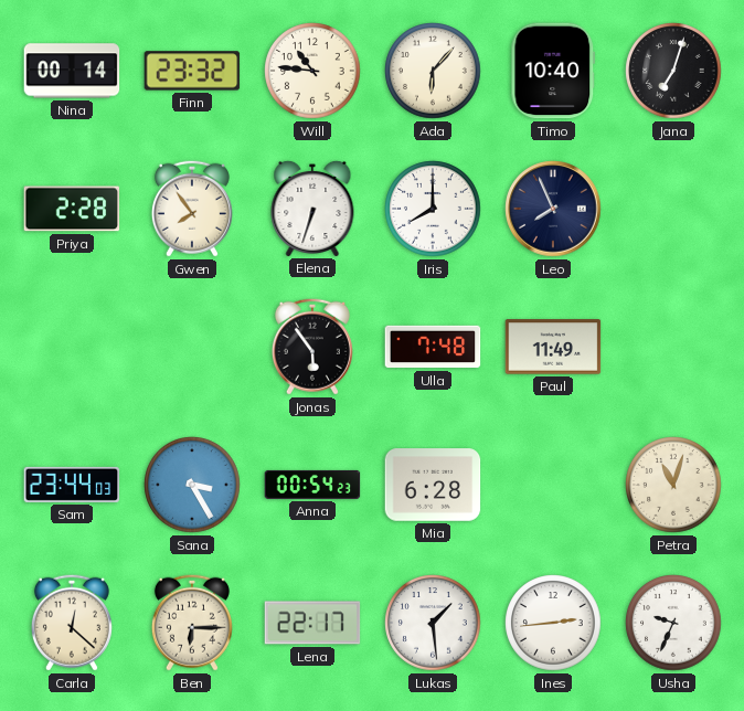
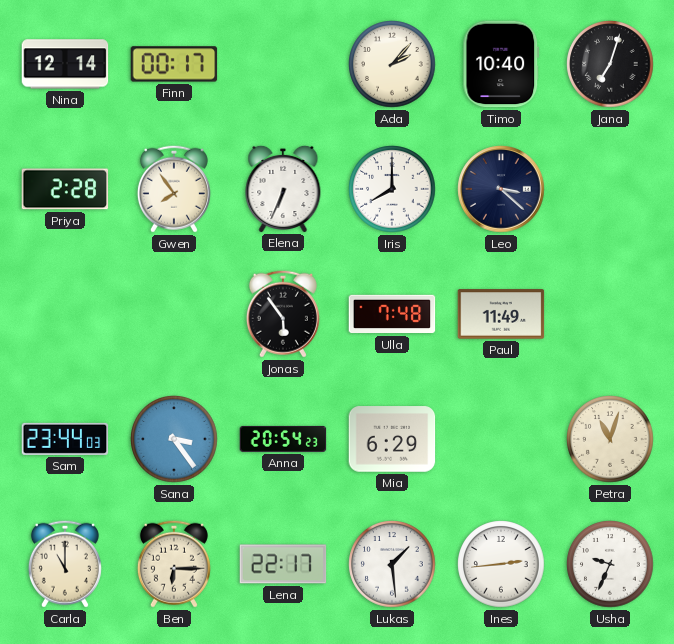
Nina: 00:14 -> 12:14 (65, 64)
Finn: 23:32 -> 00:17 (174, 64)
Will: 10:46 -> none (312, 71)
Ada: 6:07 -> 2:07 (392, 64)
Elena: 6:33 -> 6:34 (283, 188)
Leo: 7:56 -> 3:22 (501, 189)
Sana: 3:25 -> 3:24 (174, 439)
Anna: 00:54 -> 20:54 (283, 439)
Mia: 6:28 -> 6:29 (392, 439)
Carla: 12:22 -> 11:00 (65, 564)
